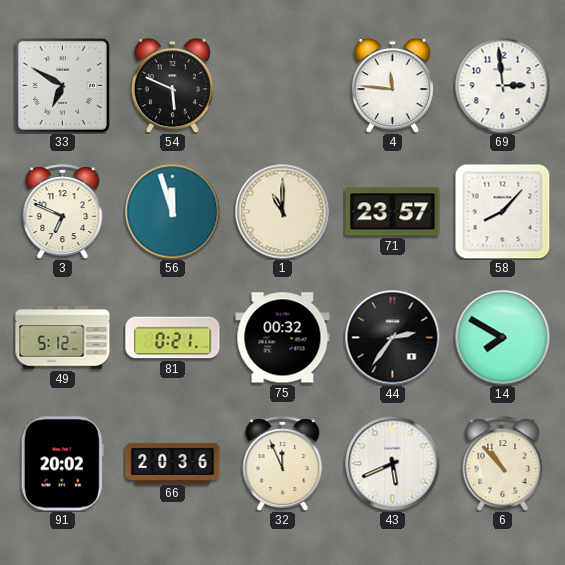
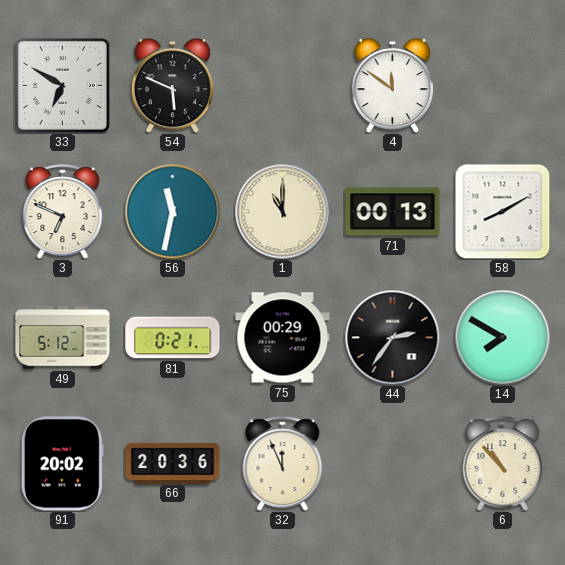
4: 11:46 -> 11:51 (392, 86)
69: 2:59 -> none (502, 85)
56: 11:57 -> 11:32 (172, 211)
71: 23:57 -> 00:13 (393, 212)
58: 8:07 -> 8:10 (502, 211)
75: 00:32 -> 00:29 (283, 338)
43: 5:41 -> none (392, 463)
